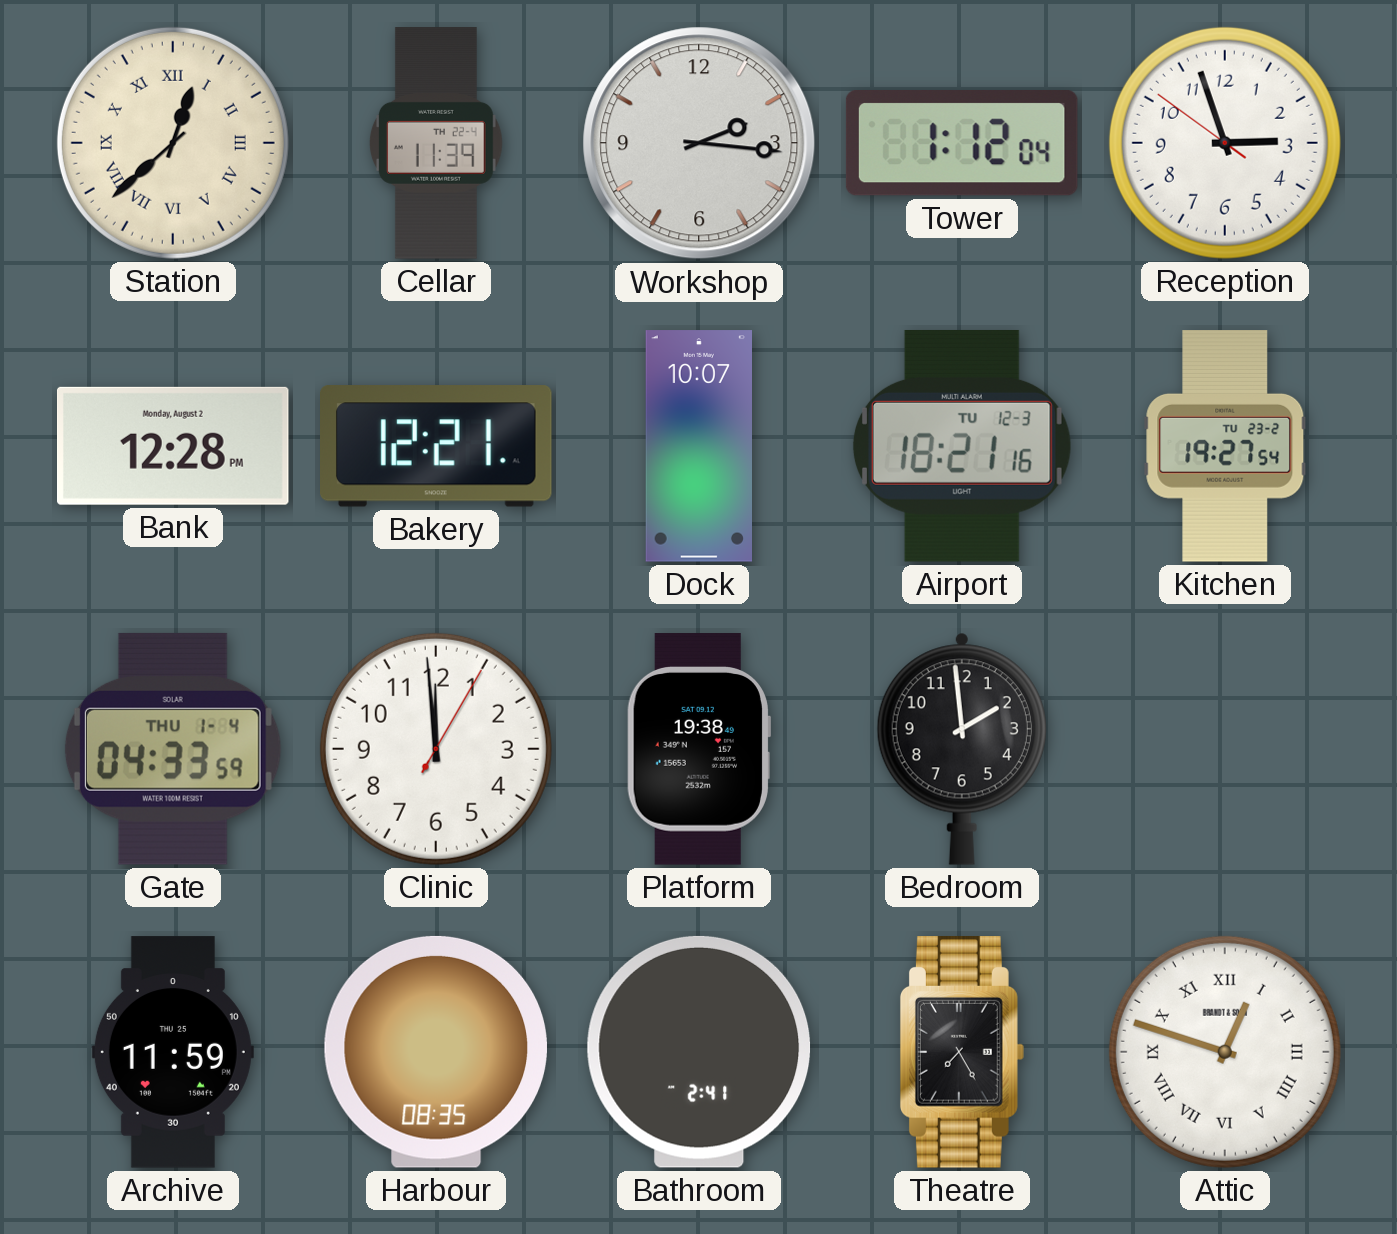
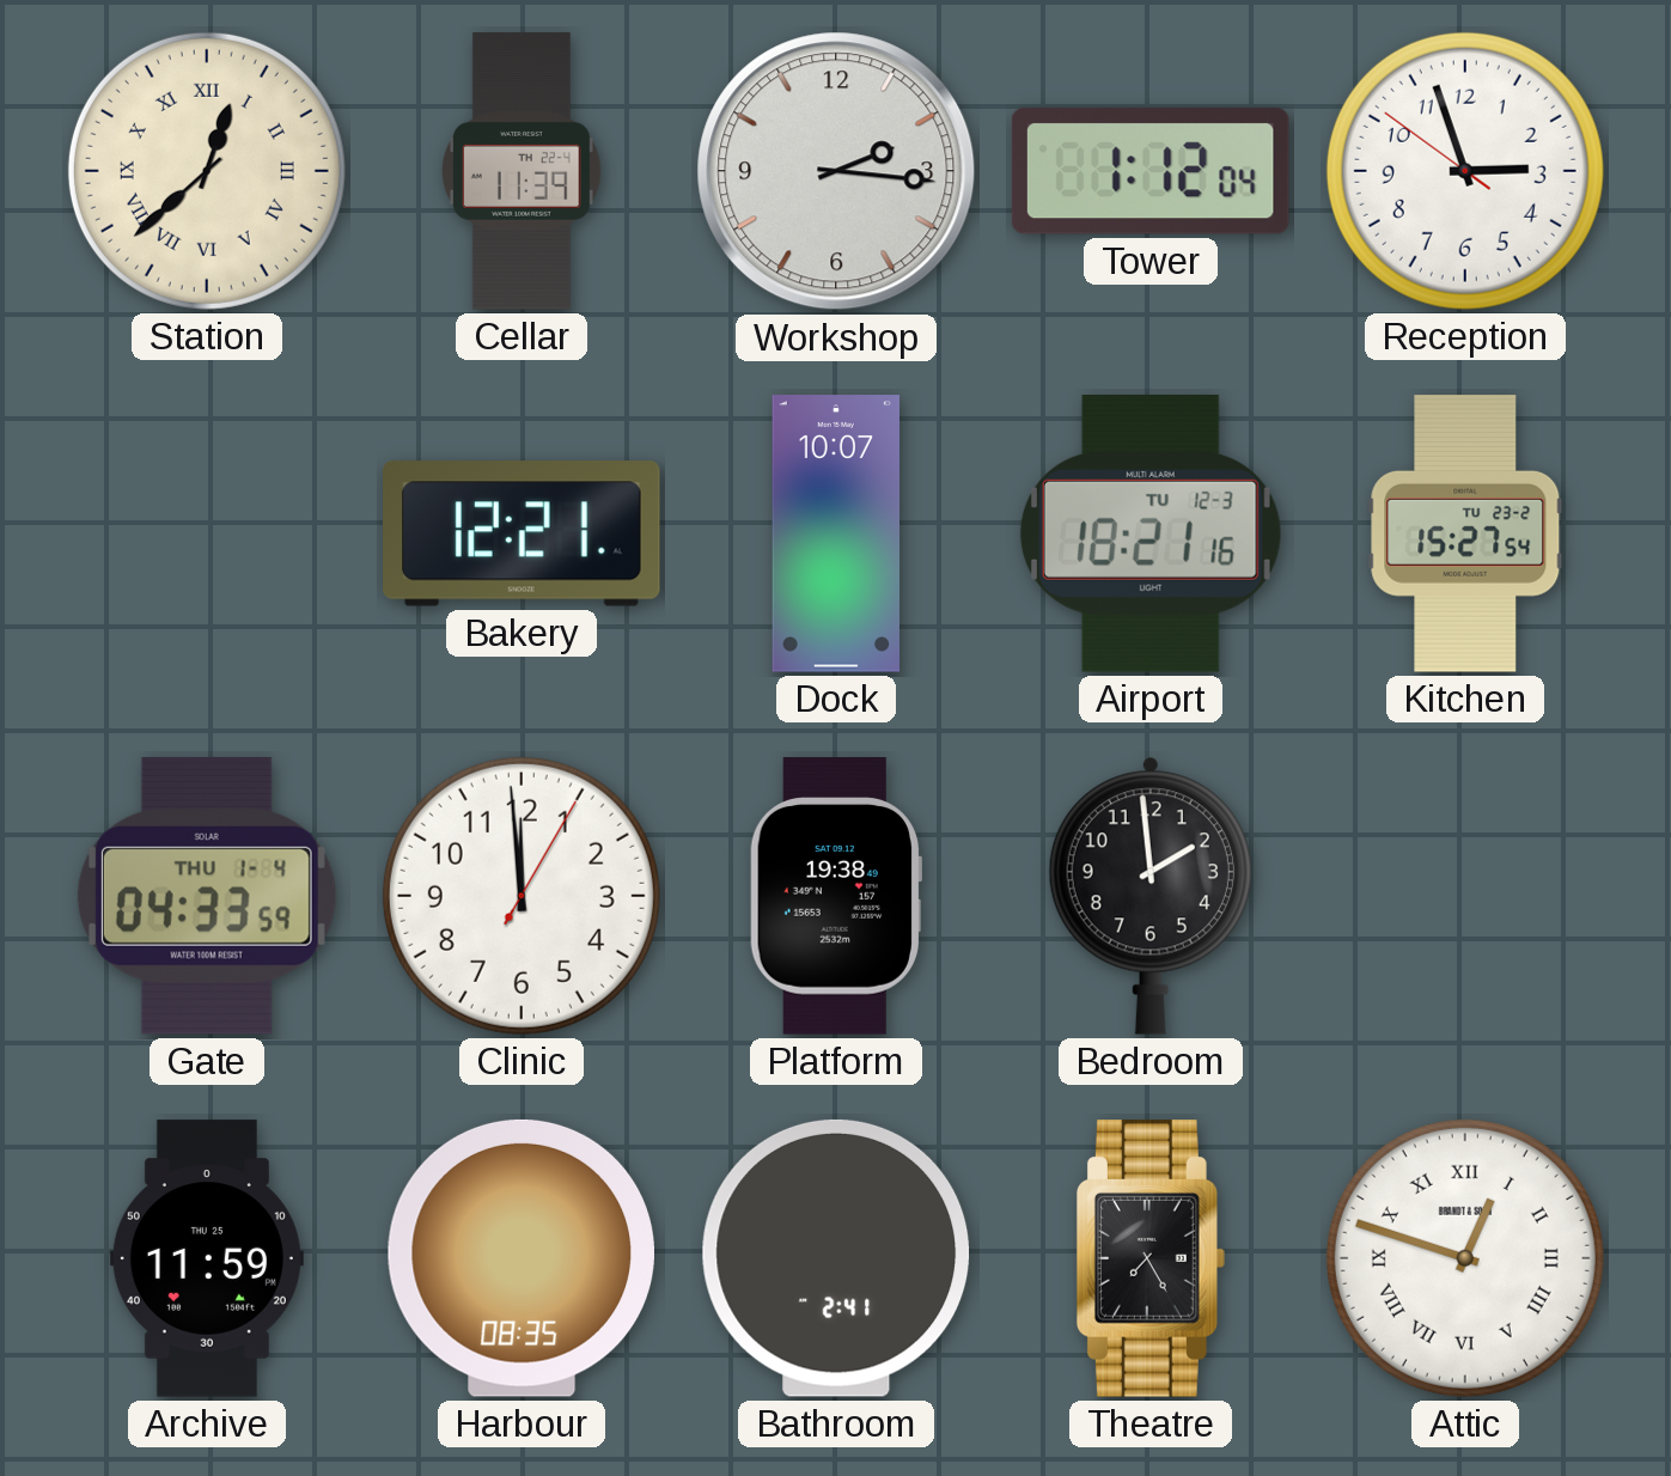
Bank: 12:28 -> none (174, 446)
Kitchen: 19:27 -> 15:27 (1465, 533)
